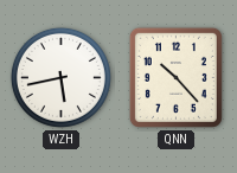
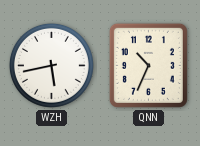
QNN: 10:23 -> 10:34 (148, 65)
